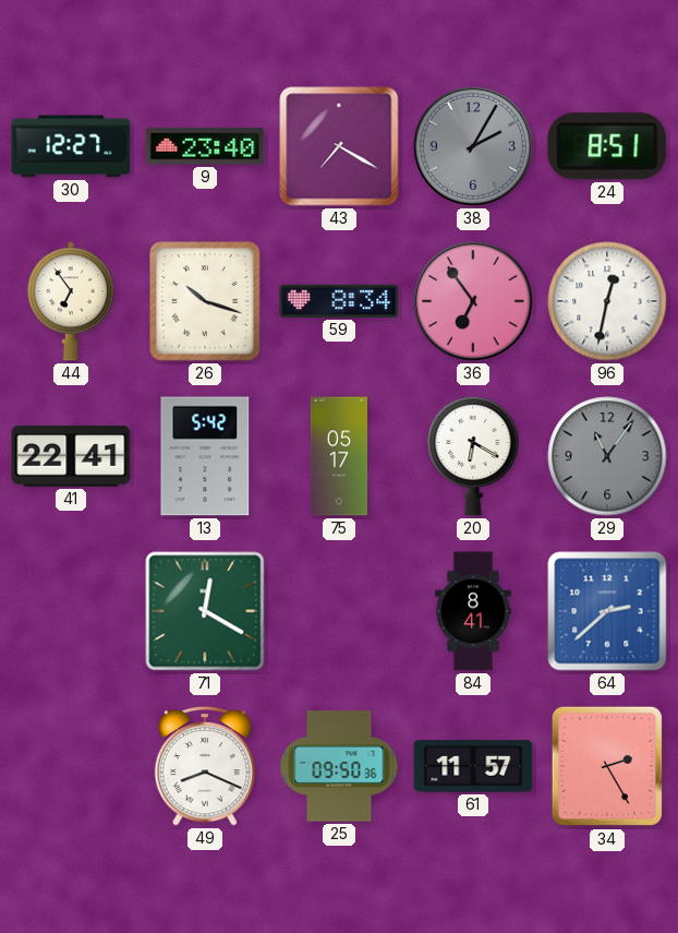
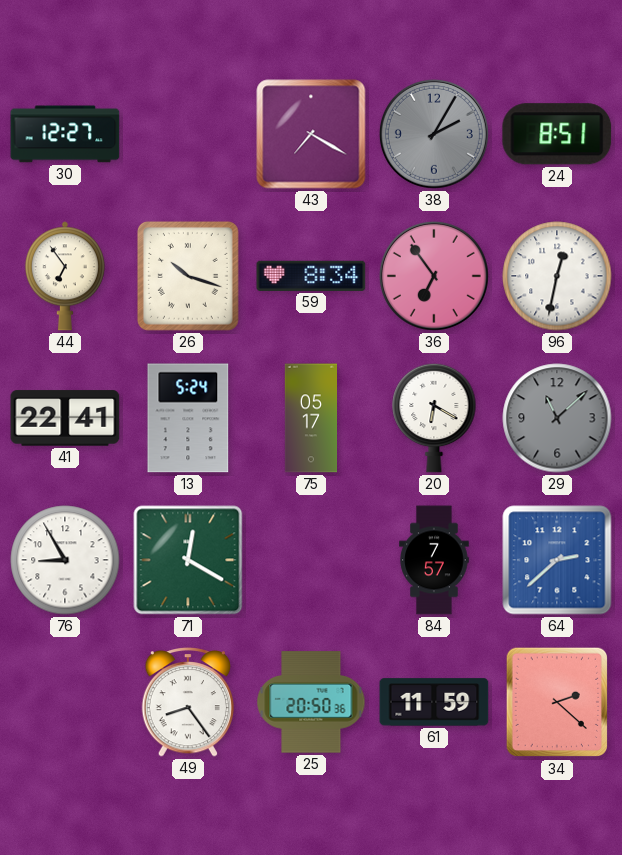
9: 23:40 -> none (205, 146)
13: 5:42 -> 5:24 (188, 418)
29: 11:06 -> 11:08 (557, 418)
76: none -> 8:55 (65, 560)
84: 8:41 -> 7:57 (434, 560)
49: 8:19 -> 8:24 (187, 703)
25: 09:50 -> 20:50 (311, 702)
61: 11:57 -> 11:59 (434, 702)
34: 2:25 -> 2:22 (557, 702)
